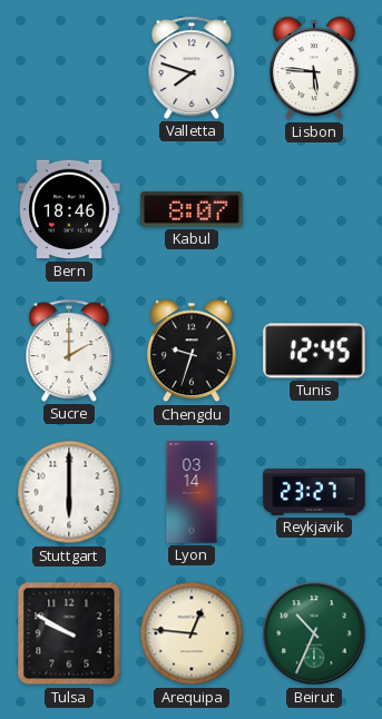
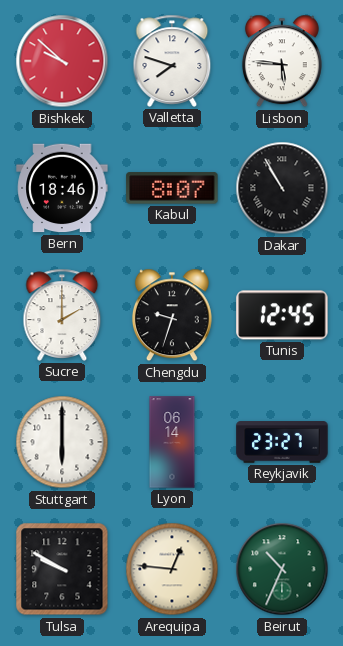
Bishkek: none -> 9:52 (62, 61)
Dakar: none -> 10:55 (282, 188)
Lyon: 03:14 -> 06:14 (172, 442)
